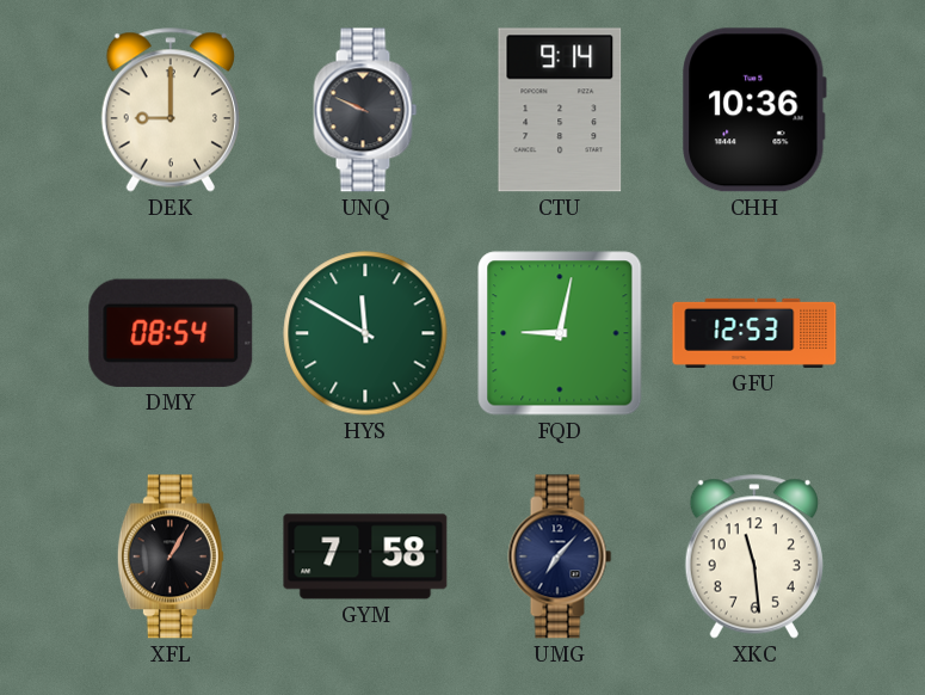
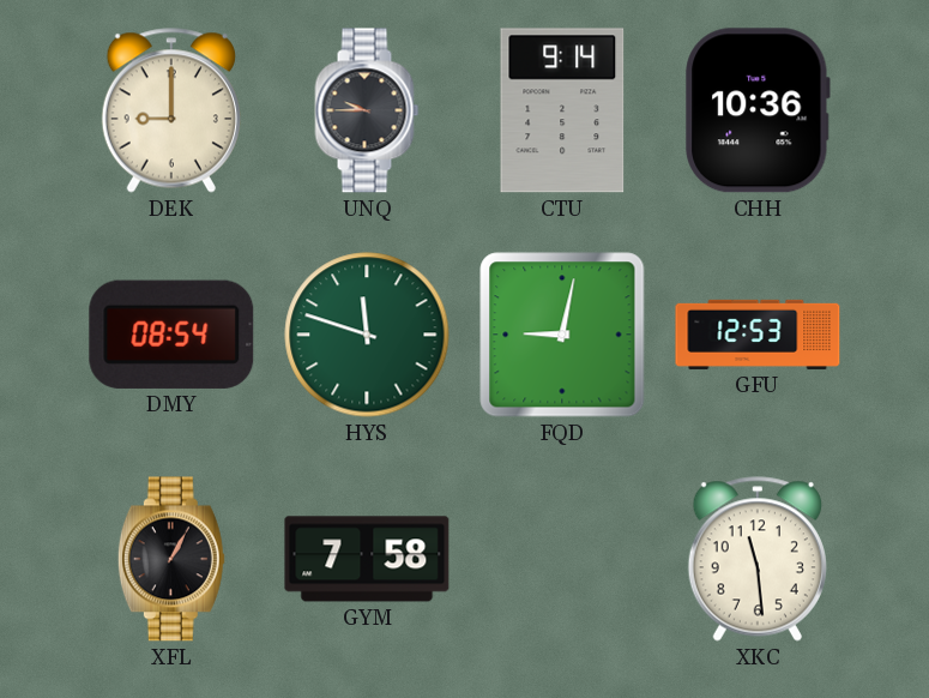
UNQ: 9:49 -> 9:45 (367, 110)
HYS: 11:50 -> 11:48 (367, 335)
UMG: 7:07 -> none (560, 556)
